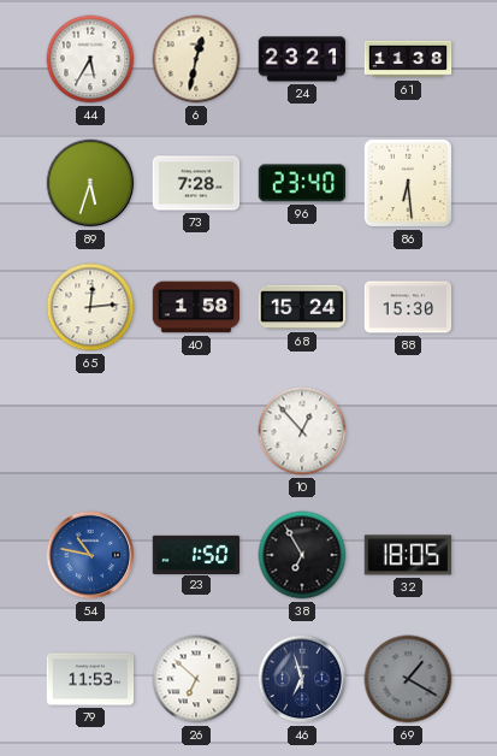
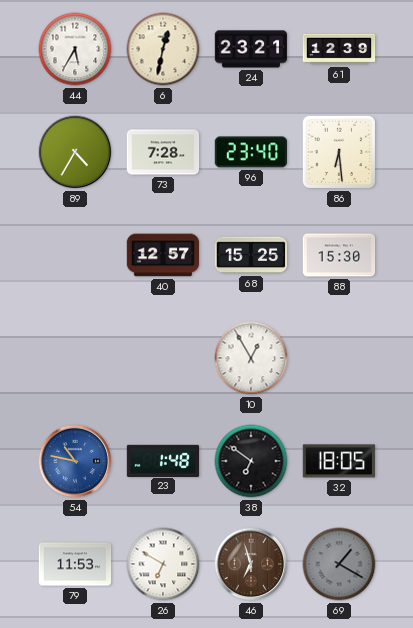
61: 11:38 -> 12:39 (339, 49)
89: 5:33 -> 4:35 (75, 152)
65: 12:14 -> none (90, 307)
40: 1:58 -> 12:57 (163, 255)
68: 15:24 -> 15:25 (251, 255)
10: 12:53 -> 12:55 (251, 358)
23: 1:50 -> 1:48 (163, 460)
38: 6:55 -> 6:51 (251, 461)
26: 6:52 -> 6:50 (163, 564)
46 dial: navy -> brown (251, 564)
